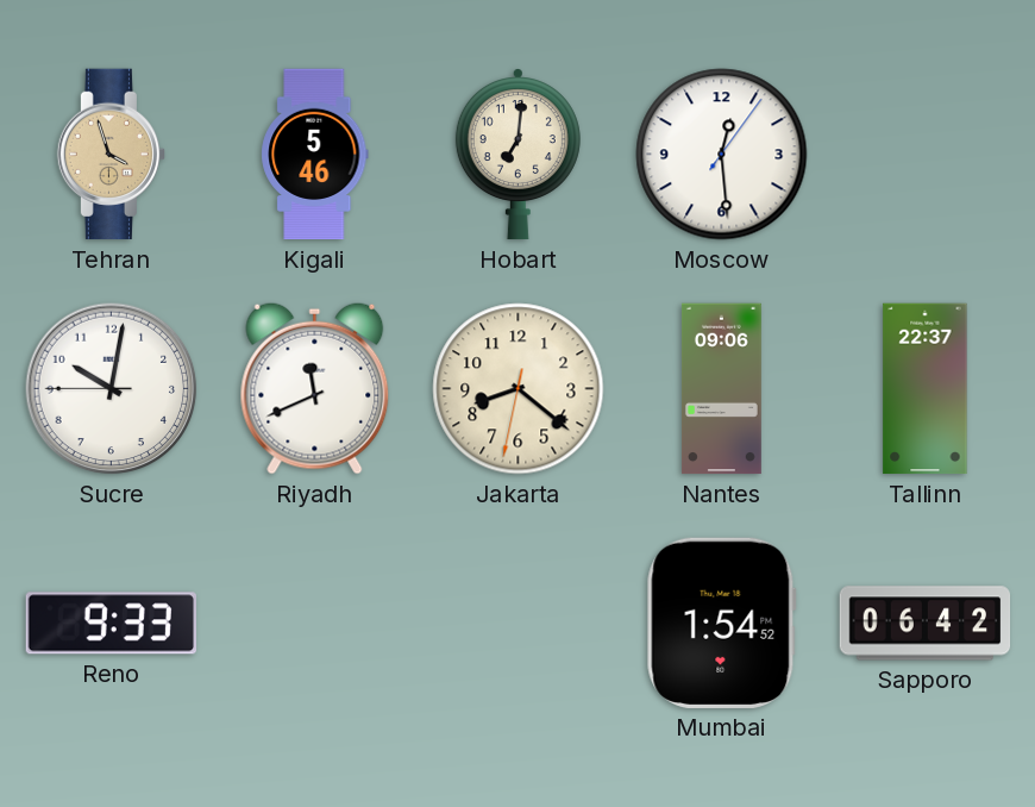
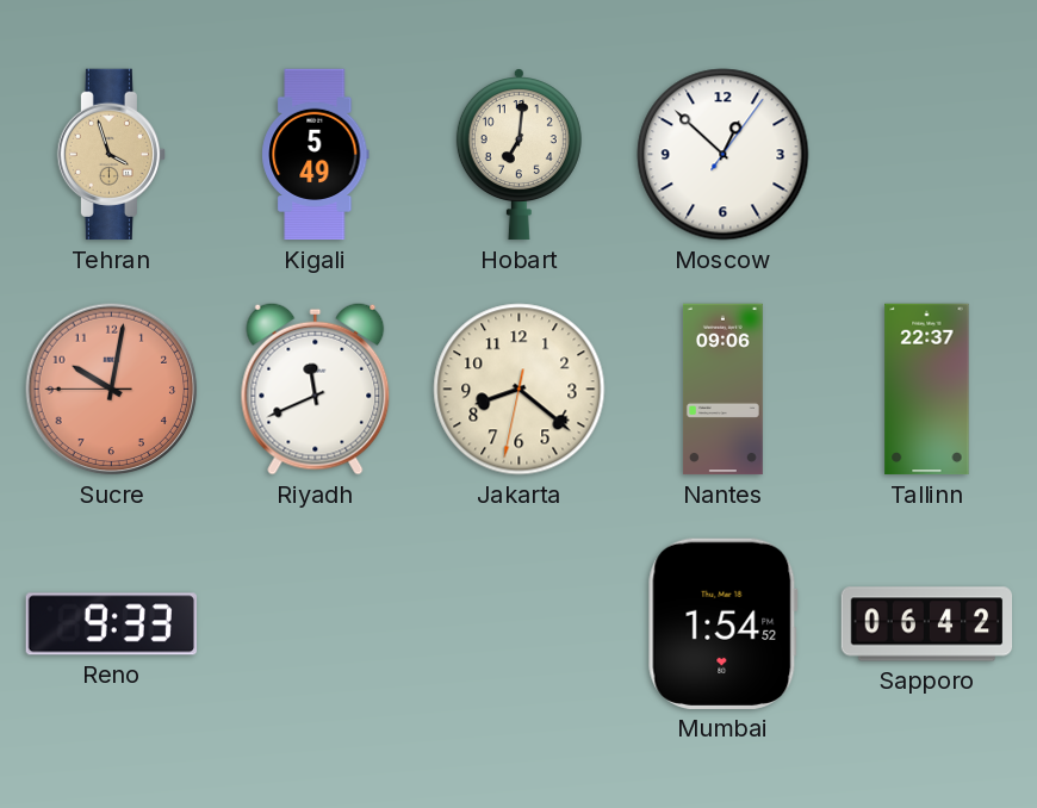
Kigali: 5:46 -> 5:49 (316, 155)
Moscow: 12:29 -> 12:52 (724, 155)
Sucre dial: white -> salmon (112, 390)
